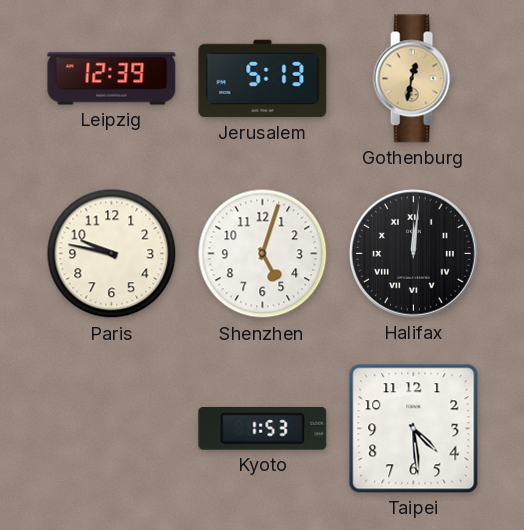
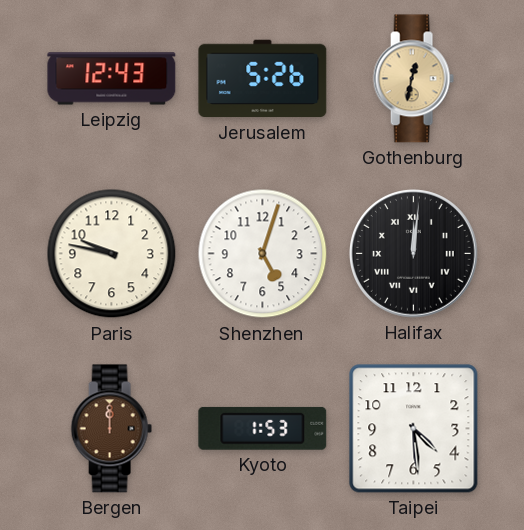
Leipzig: 12:39 -> 12:43 (112, 79)
Jerusalem: 5:13 -> 5:26 (263, 79)
Bergen: none -> 12:00 (111, 429)
